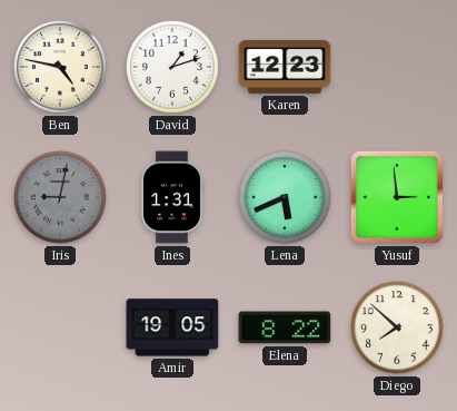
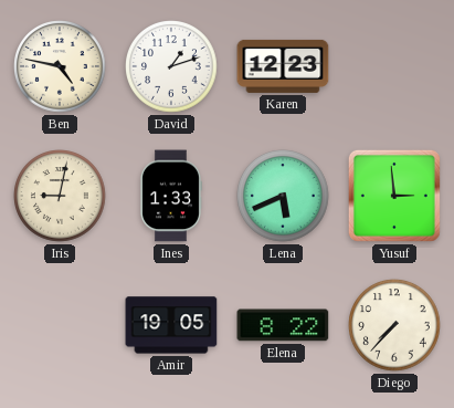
Iris dial: grey -> cream (60, 196)
Ines: 1:31 -> 1:33 (171, 196)
Diego: 7:52 -> 7:37 (394, 325)
